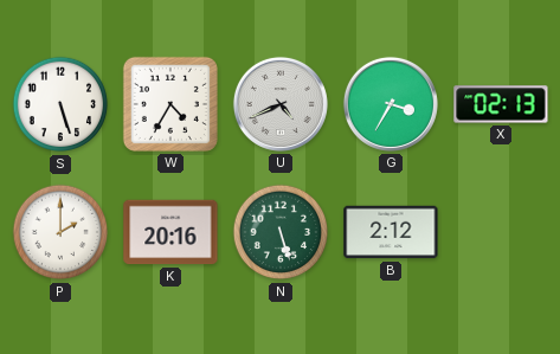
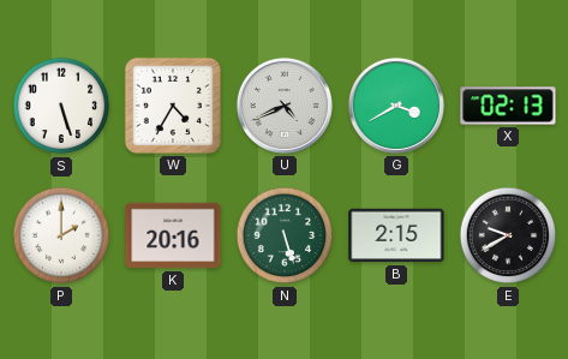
G: 3:35 -> 3:40 (396, 106)
B: 2:12 -> 2:15 (396, 235)
E: none -> 9:40 (508, 235)
